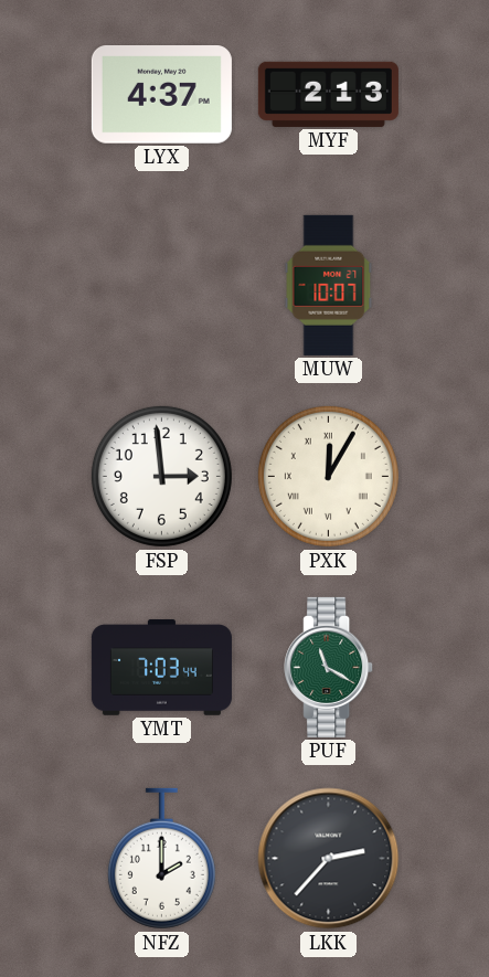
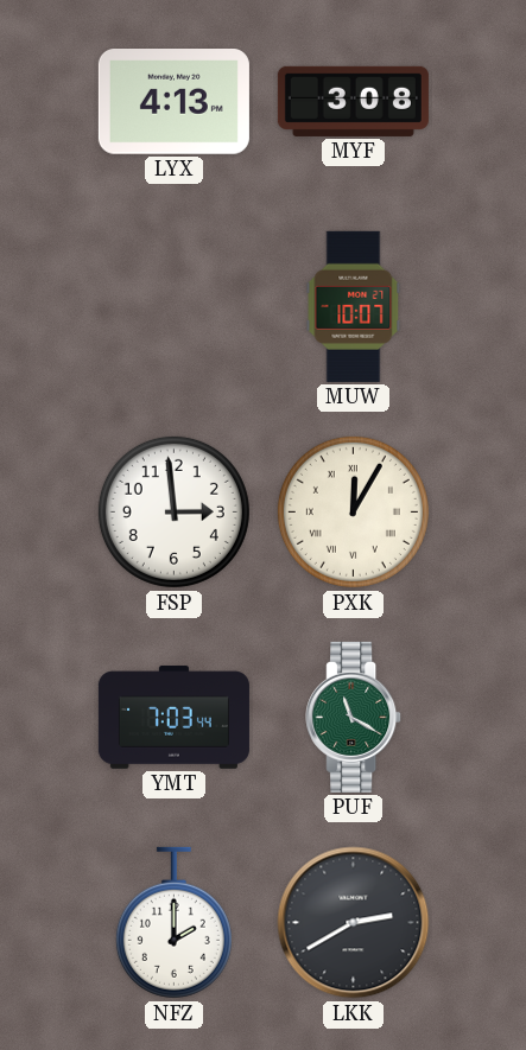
LYX: 4:37 -> 4:13 (173, 102)
MYF: 2:13 -> 3:08 (353, 101)
LKK: 2:37 -> 2:40 (354, 923)
